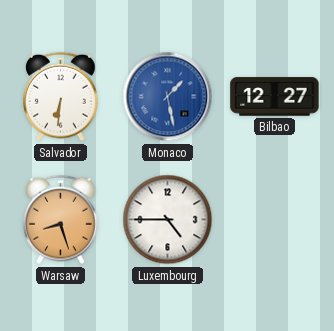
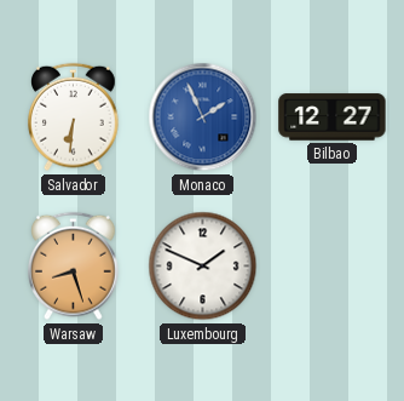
Monaco: 1:28 -> 1:56 (203, 118)
Luxembourg: 4:45 -> 1:49 (203, 267)
